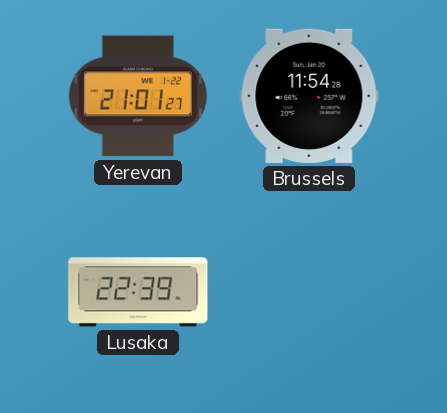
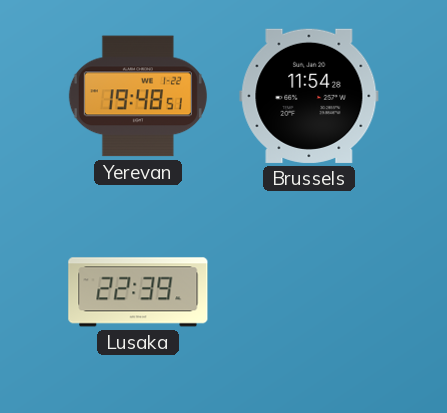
Yerevan: 21:01 -> 19:48 (138, 96)
